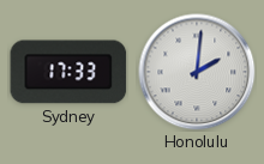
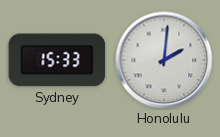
Sydney: 17:33 -> 15:33 (57, 60)
